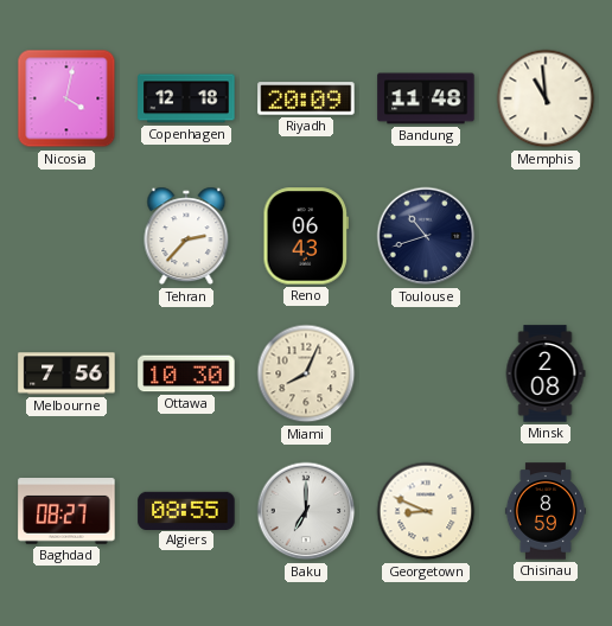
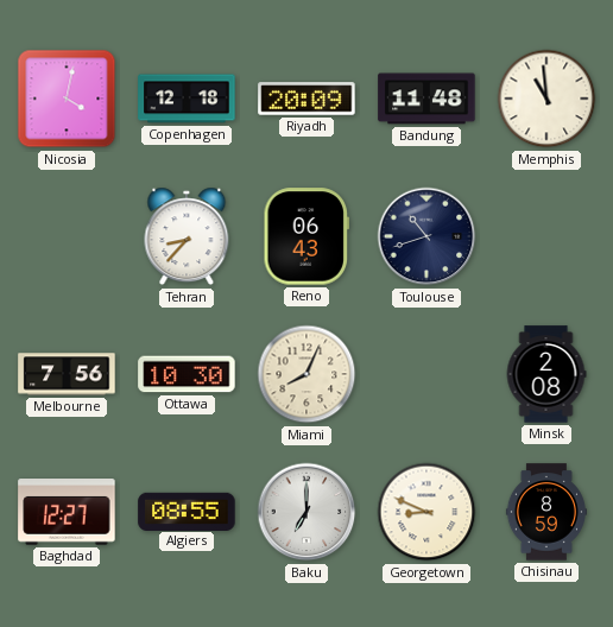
Tehran: 2:37 -> 8:37 (187, 236)
Baghdad: 08:27 -> 12:27 (67, 513)
